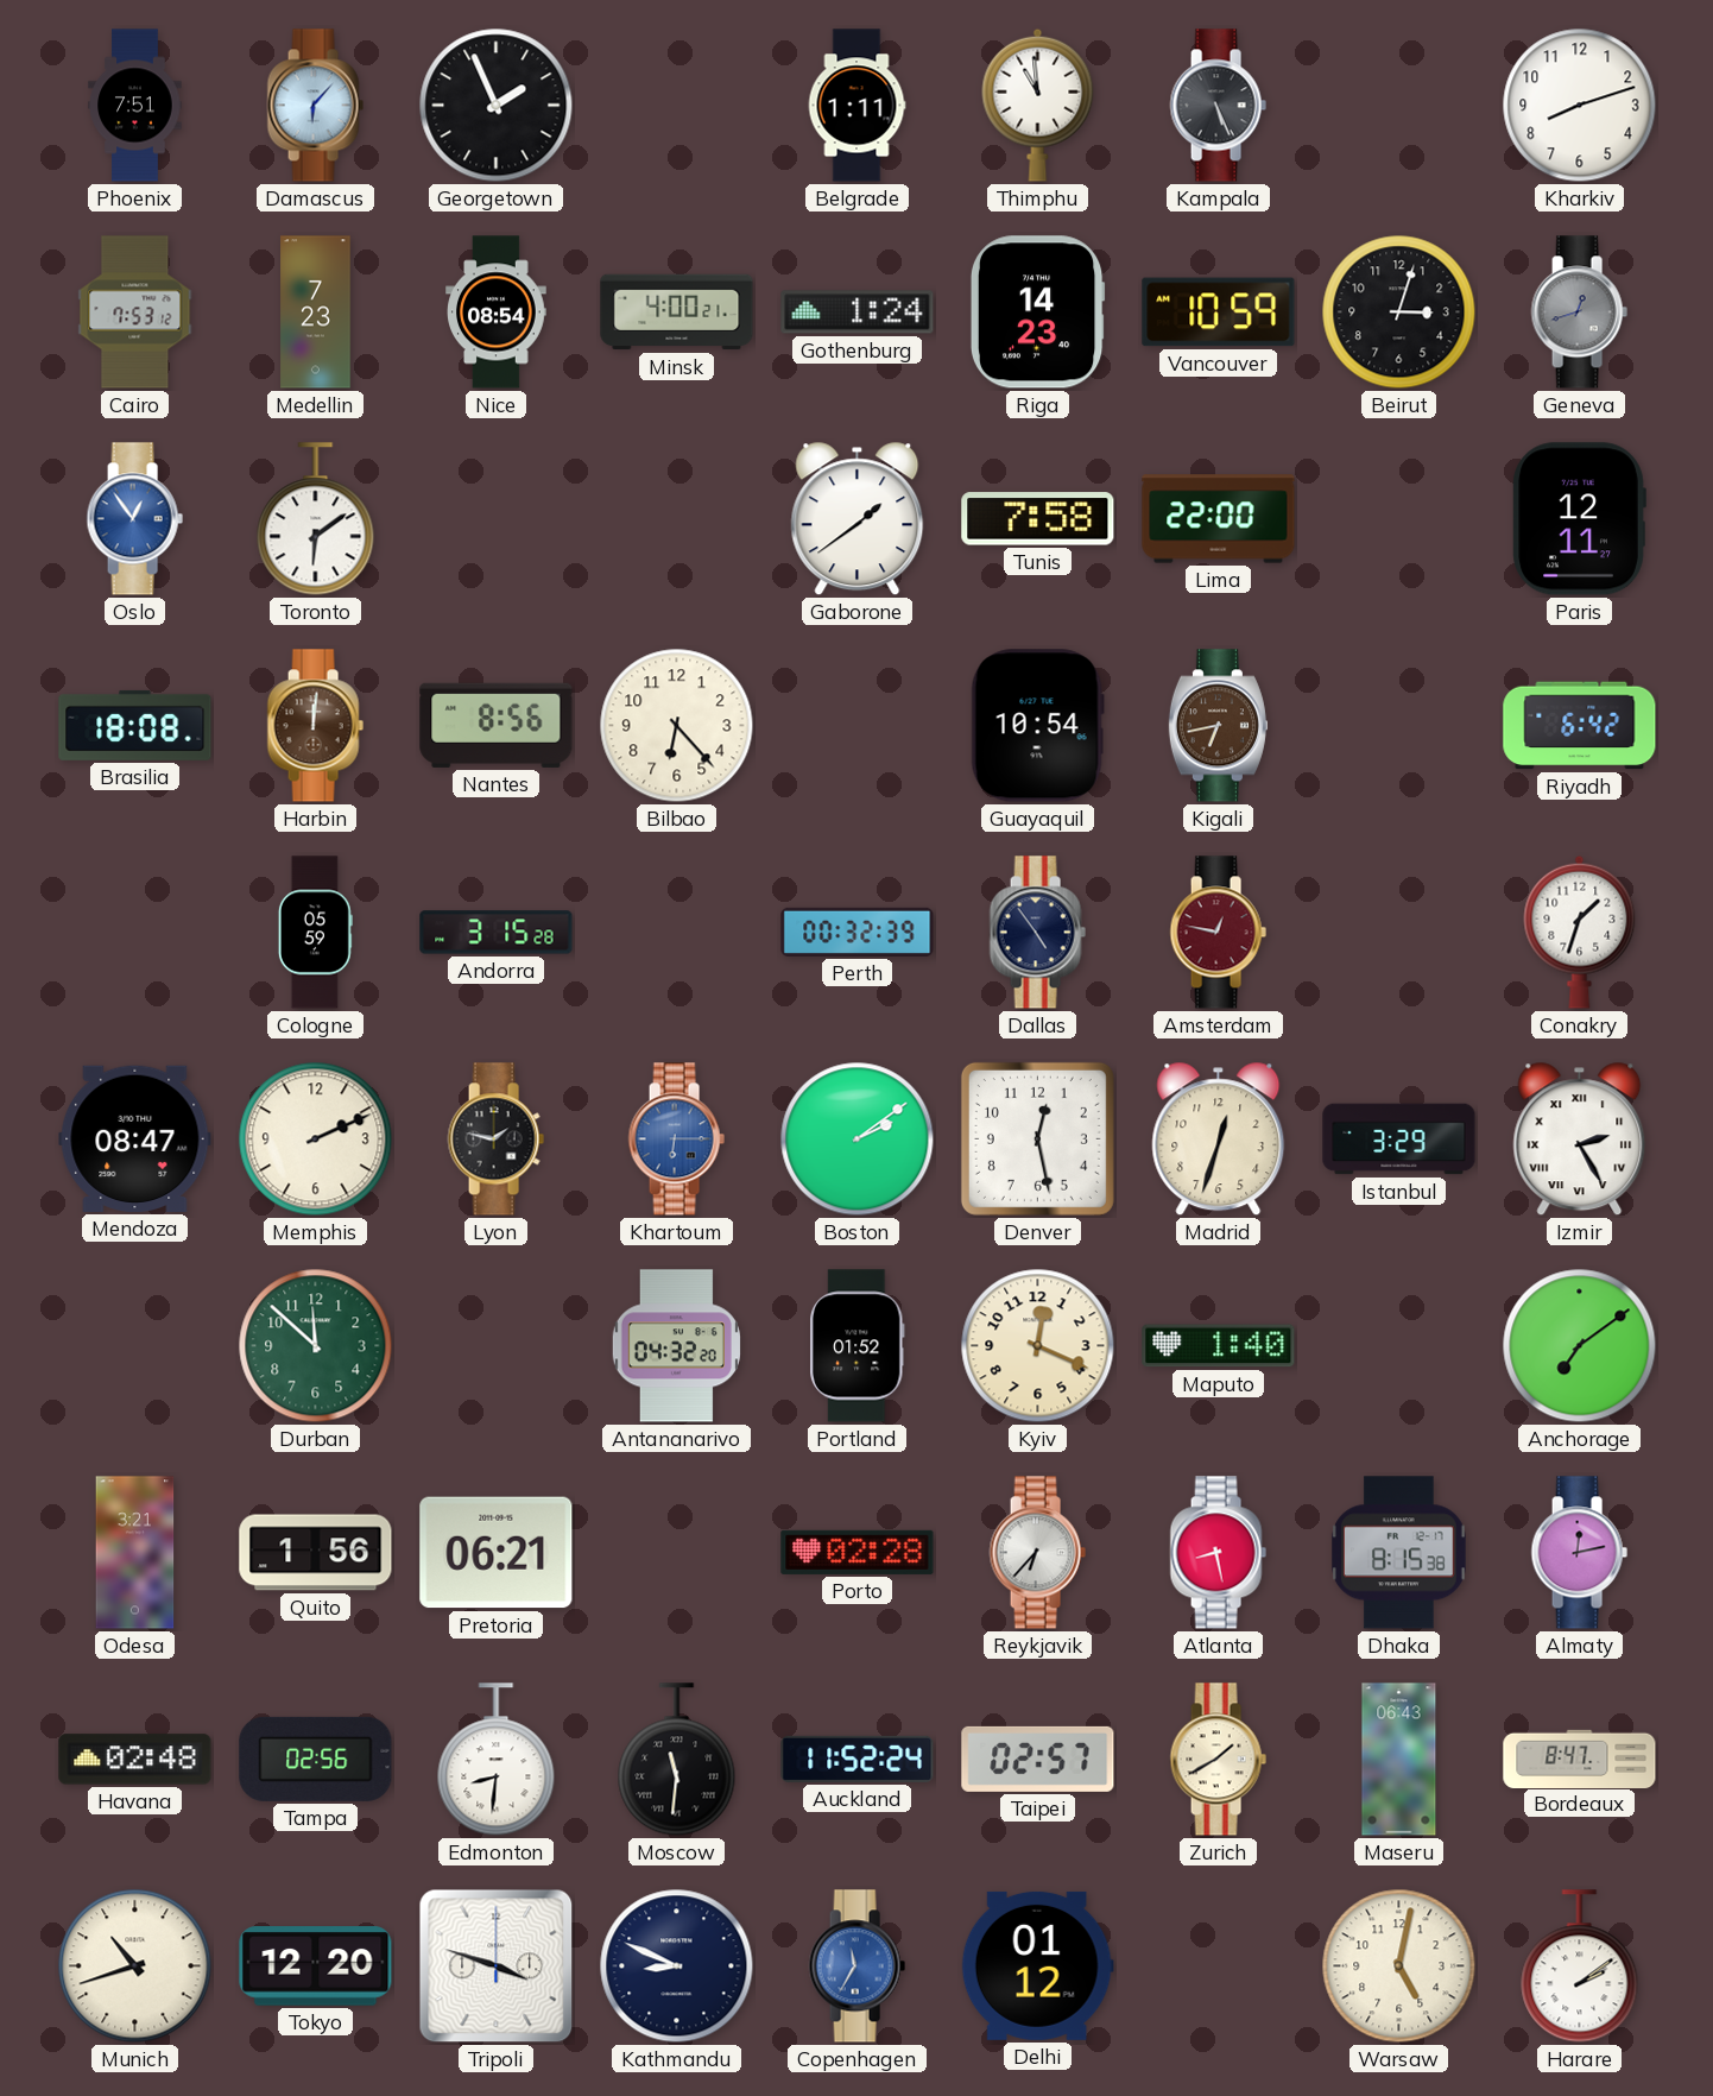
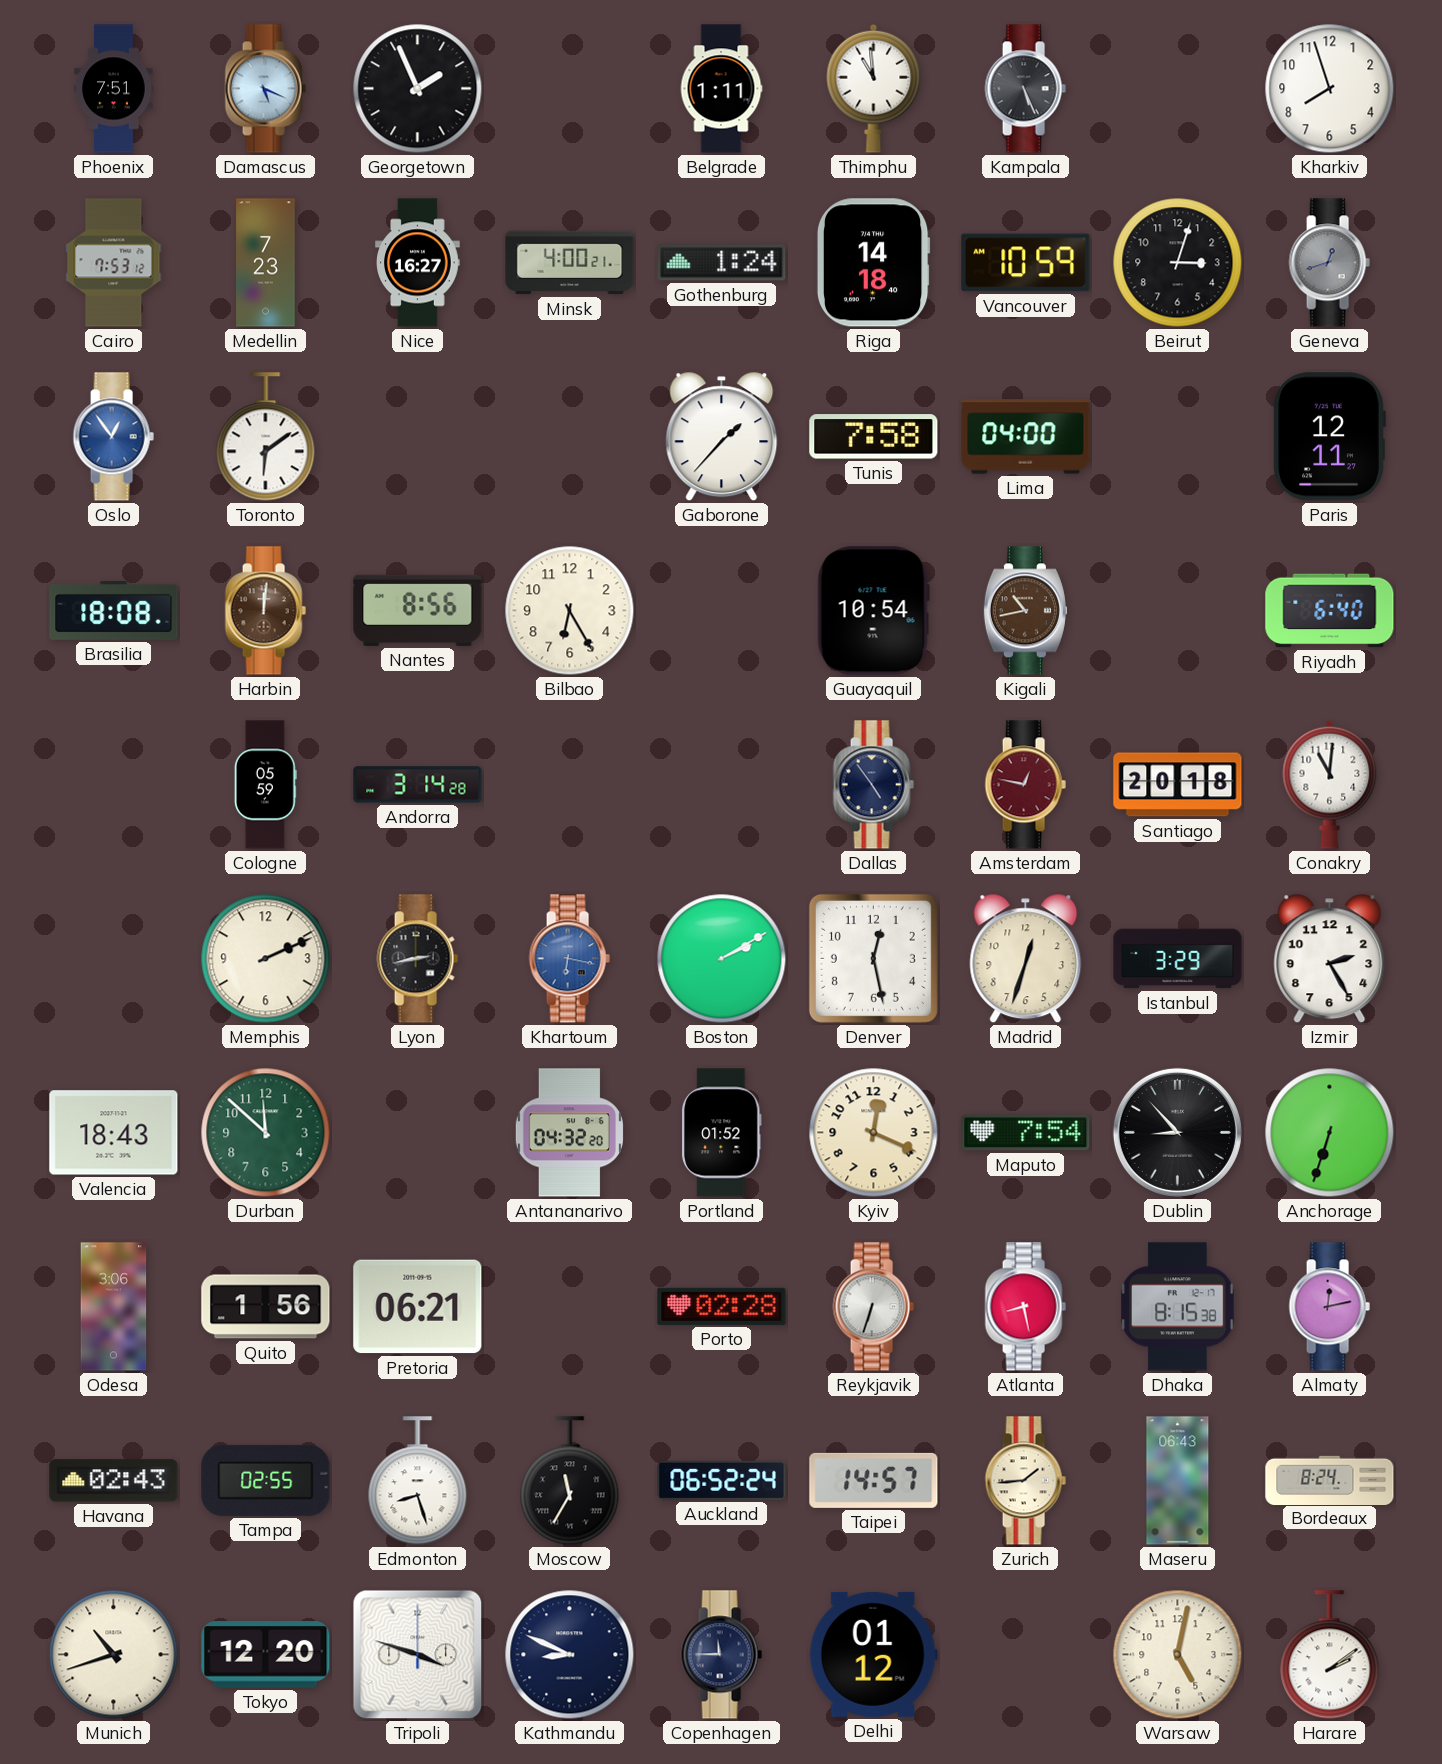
Damascus: 6:07 -> 5:19 (265, 89)
Kharkiv: 8:12 -> 7:57 (1330, 89)
Nice: 08:54 -> 16:27 (418, 263)
Riga: 14:23 -> 14:18 (873, 263)
Gaborone: 1:39 -> 1:37 (722, 437)
Lima: 22:00 -> 04:00 (1026, 437)
Bilbao: 6:23 -> 6:25 (570, 611)
Kigali: 6:43 -> 10:43 (1025, 611)
Riyadh: 6:42 -> 6:40 (1330, 611)
Andorra: 3:15 -> 3:14 (418, 785)
Perth: 00:32 -> none (858, 932)
Santiago: none -> 20:18 (1178, 785)
Conakry: 1:33 -> 11:01 (1330, 784)
Mendoza: 08:47 -> none (135, 1138)
Lyon: 1:47 -> 2:43 (417, 959)
Khartoum: 6:15 -> 6:17 (569, 959)
Boston: 2:09 -> 2:10 (722, 959)
Izmir numerals: Roman -> Arabic (1330, 959)
Valencia: none -> 18:43 (114, 1133)
Maputo: 1:40 -> 7:54 (1026, 1133)
Dublin: none -> 8:53 (1177, 1132)
Anchorage: 7:09 -> 6:33 (1330, 1133)
Odesa: 3:21 -> 3:06 (114, 1307)
Reykjavik: 6:37 -> 6:33 (873, 1307)
Havana: 02:48 -> 02:43 (114, 1481)
Tampa: 02:56 -> 02:55 (266, 1480)
Edmonton: 8:31 -> 8:27 (418, 1481)
Moscow: 11:31 -> 11:35 (570, 1481)
Auckland: 11:52 -> 06:52 (722, 1480)
Taipei: 02:57 -> 14:57 (874, 1480)
Zurich: 1:40 -> 1:44 (1025, 1481)
Bordeaux: 8:47 -> 8:24 (1330, 1480)
Copenhagen: 11:35 -> 11:45 (721, 1655)
Copenhagen dial: blue -> navy (721, 1655)
